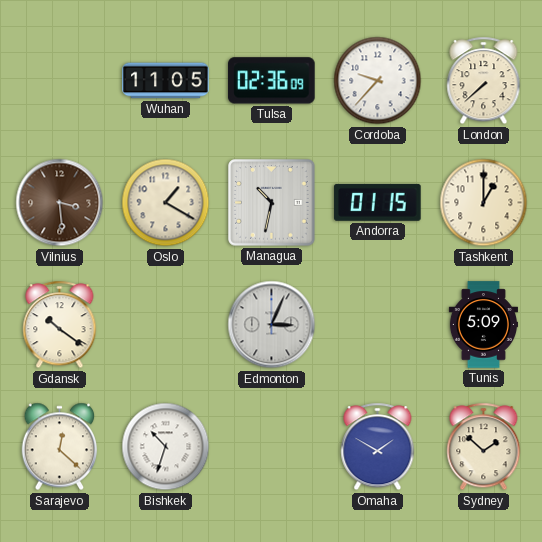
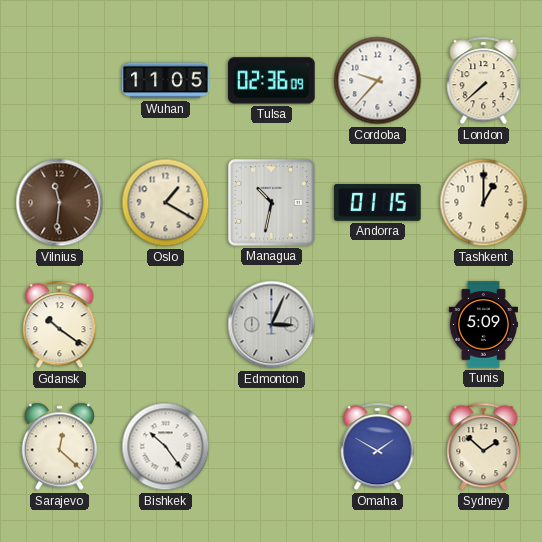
Vilnius: 3:29 -> 11:31 (60, 203)
Bishkek: 10:33 -> 10:24 (166, 447)
